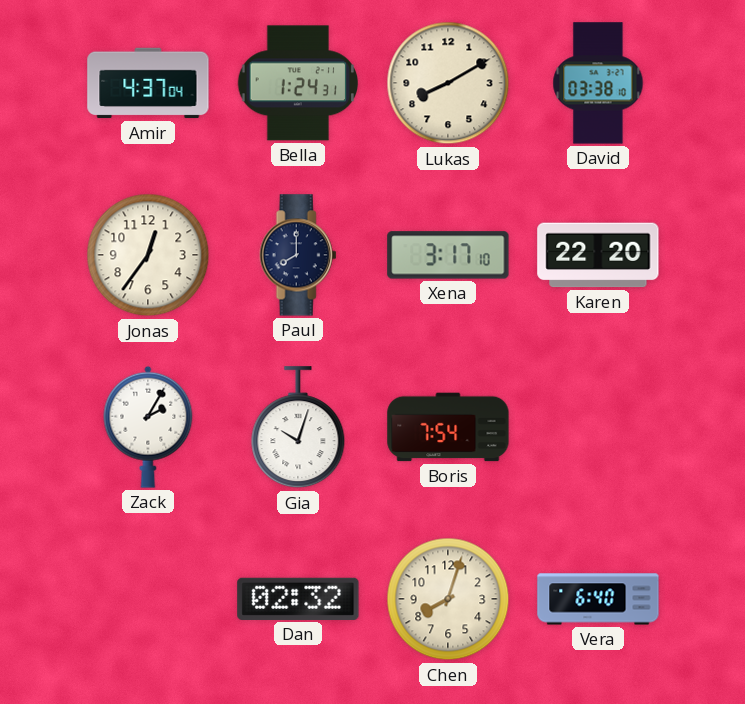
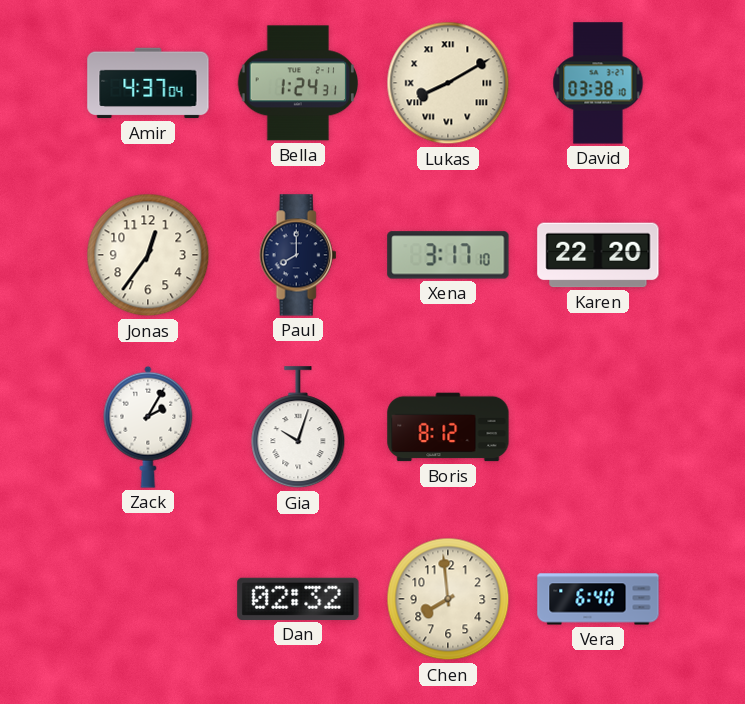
Lukas numerals: Arabic -> Roman (448, 83)
Boris: 7:54 -> 8:12 (448, 427)
Chen: 8:03 -> 7:59 (448, 599)
